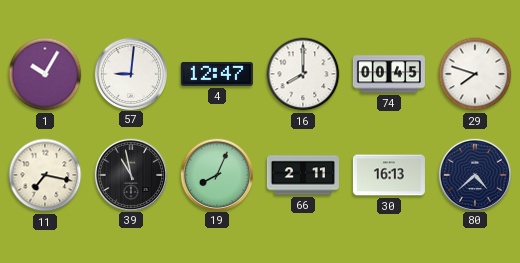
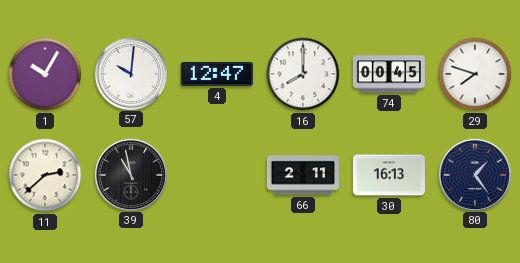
57: 9:01 -> 10:01 (130, 73)
11: 7:17 -> 2:38 (45, 175)
19: 8:04 -> none (216, 174)
80: 4:38 -> 1:24 (474, 174)
